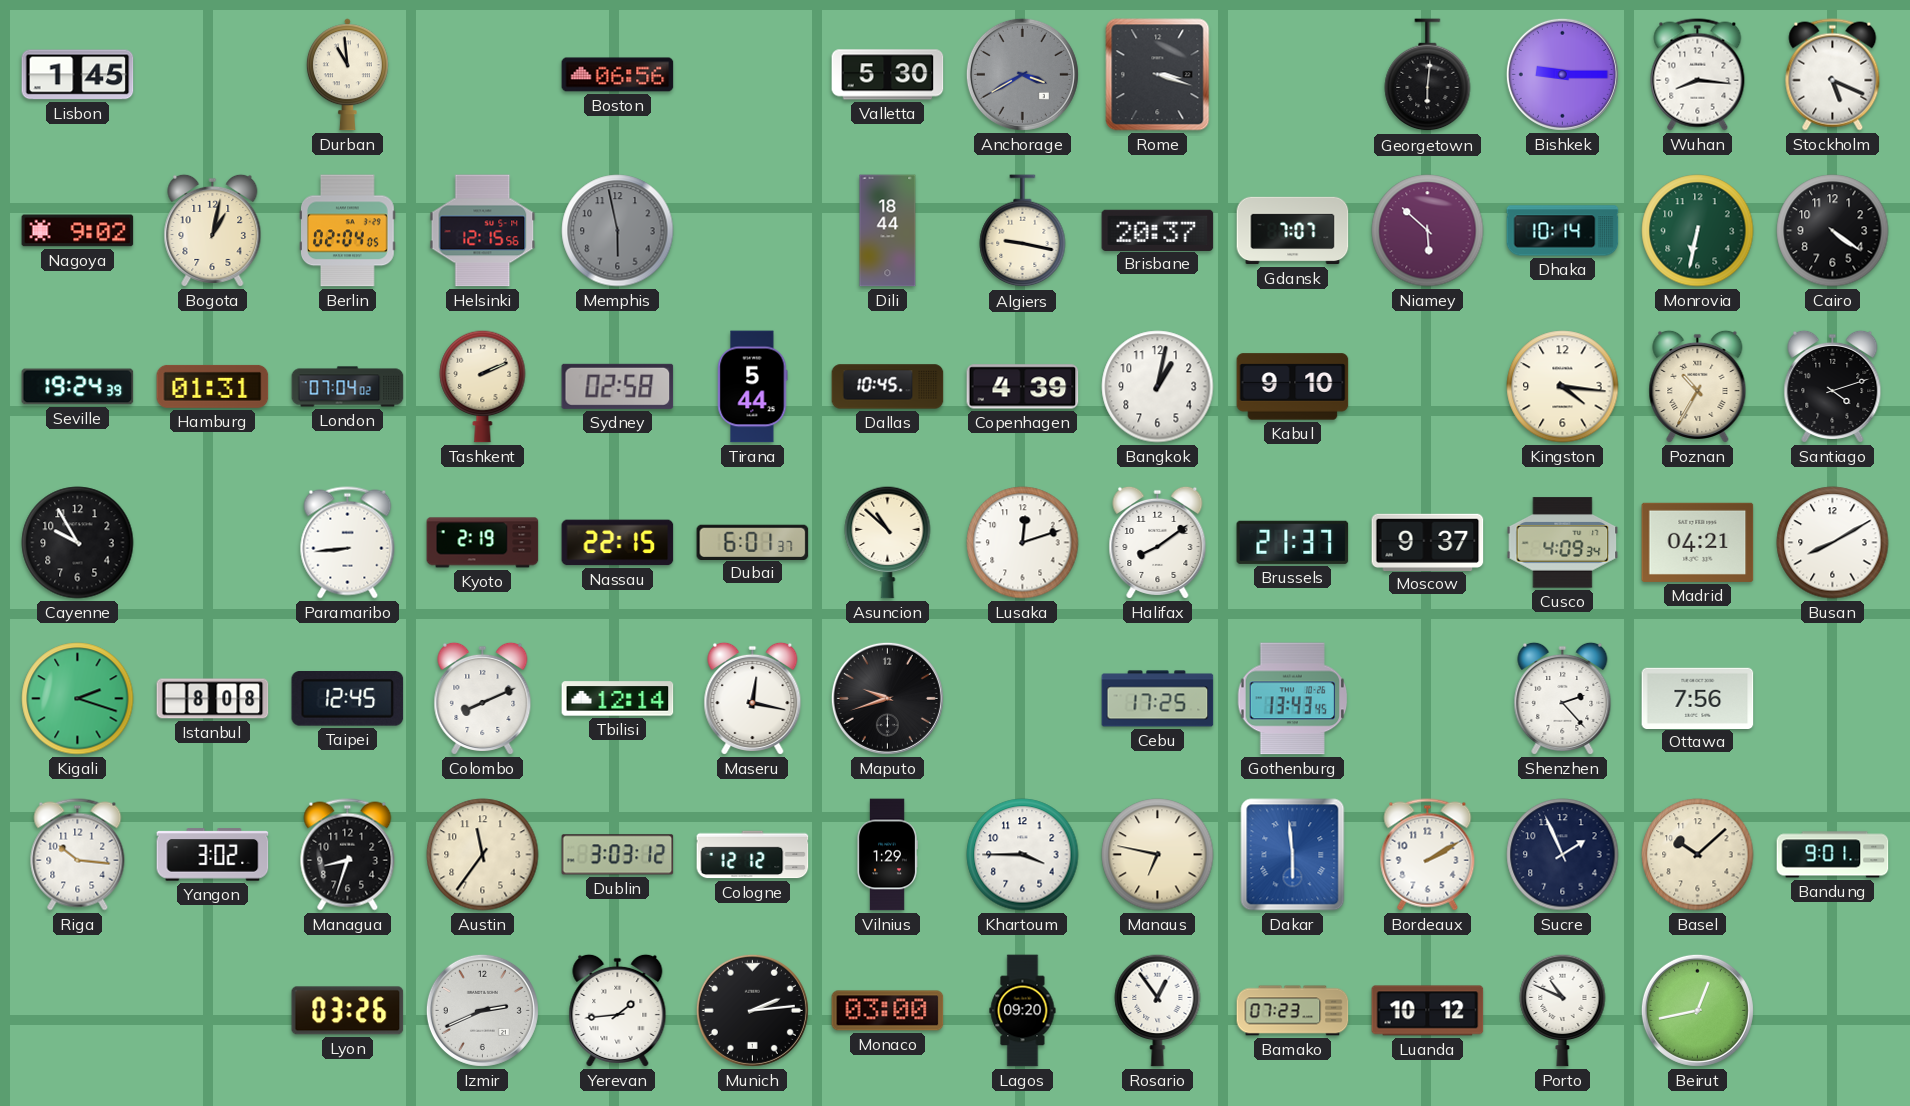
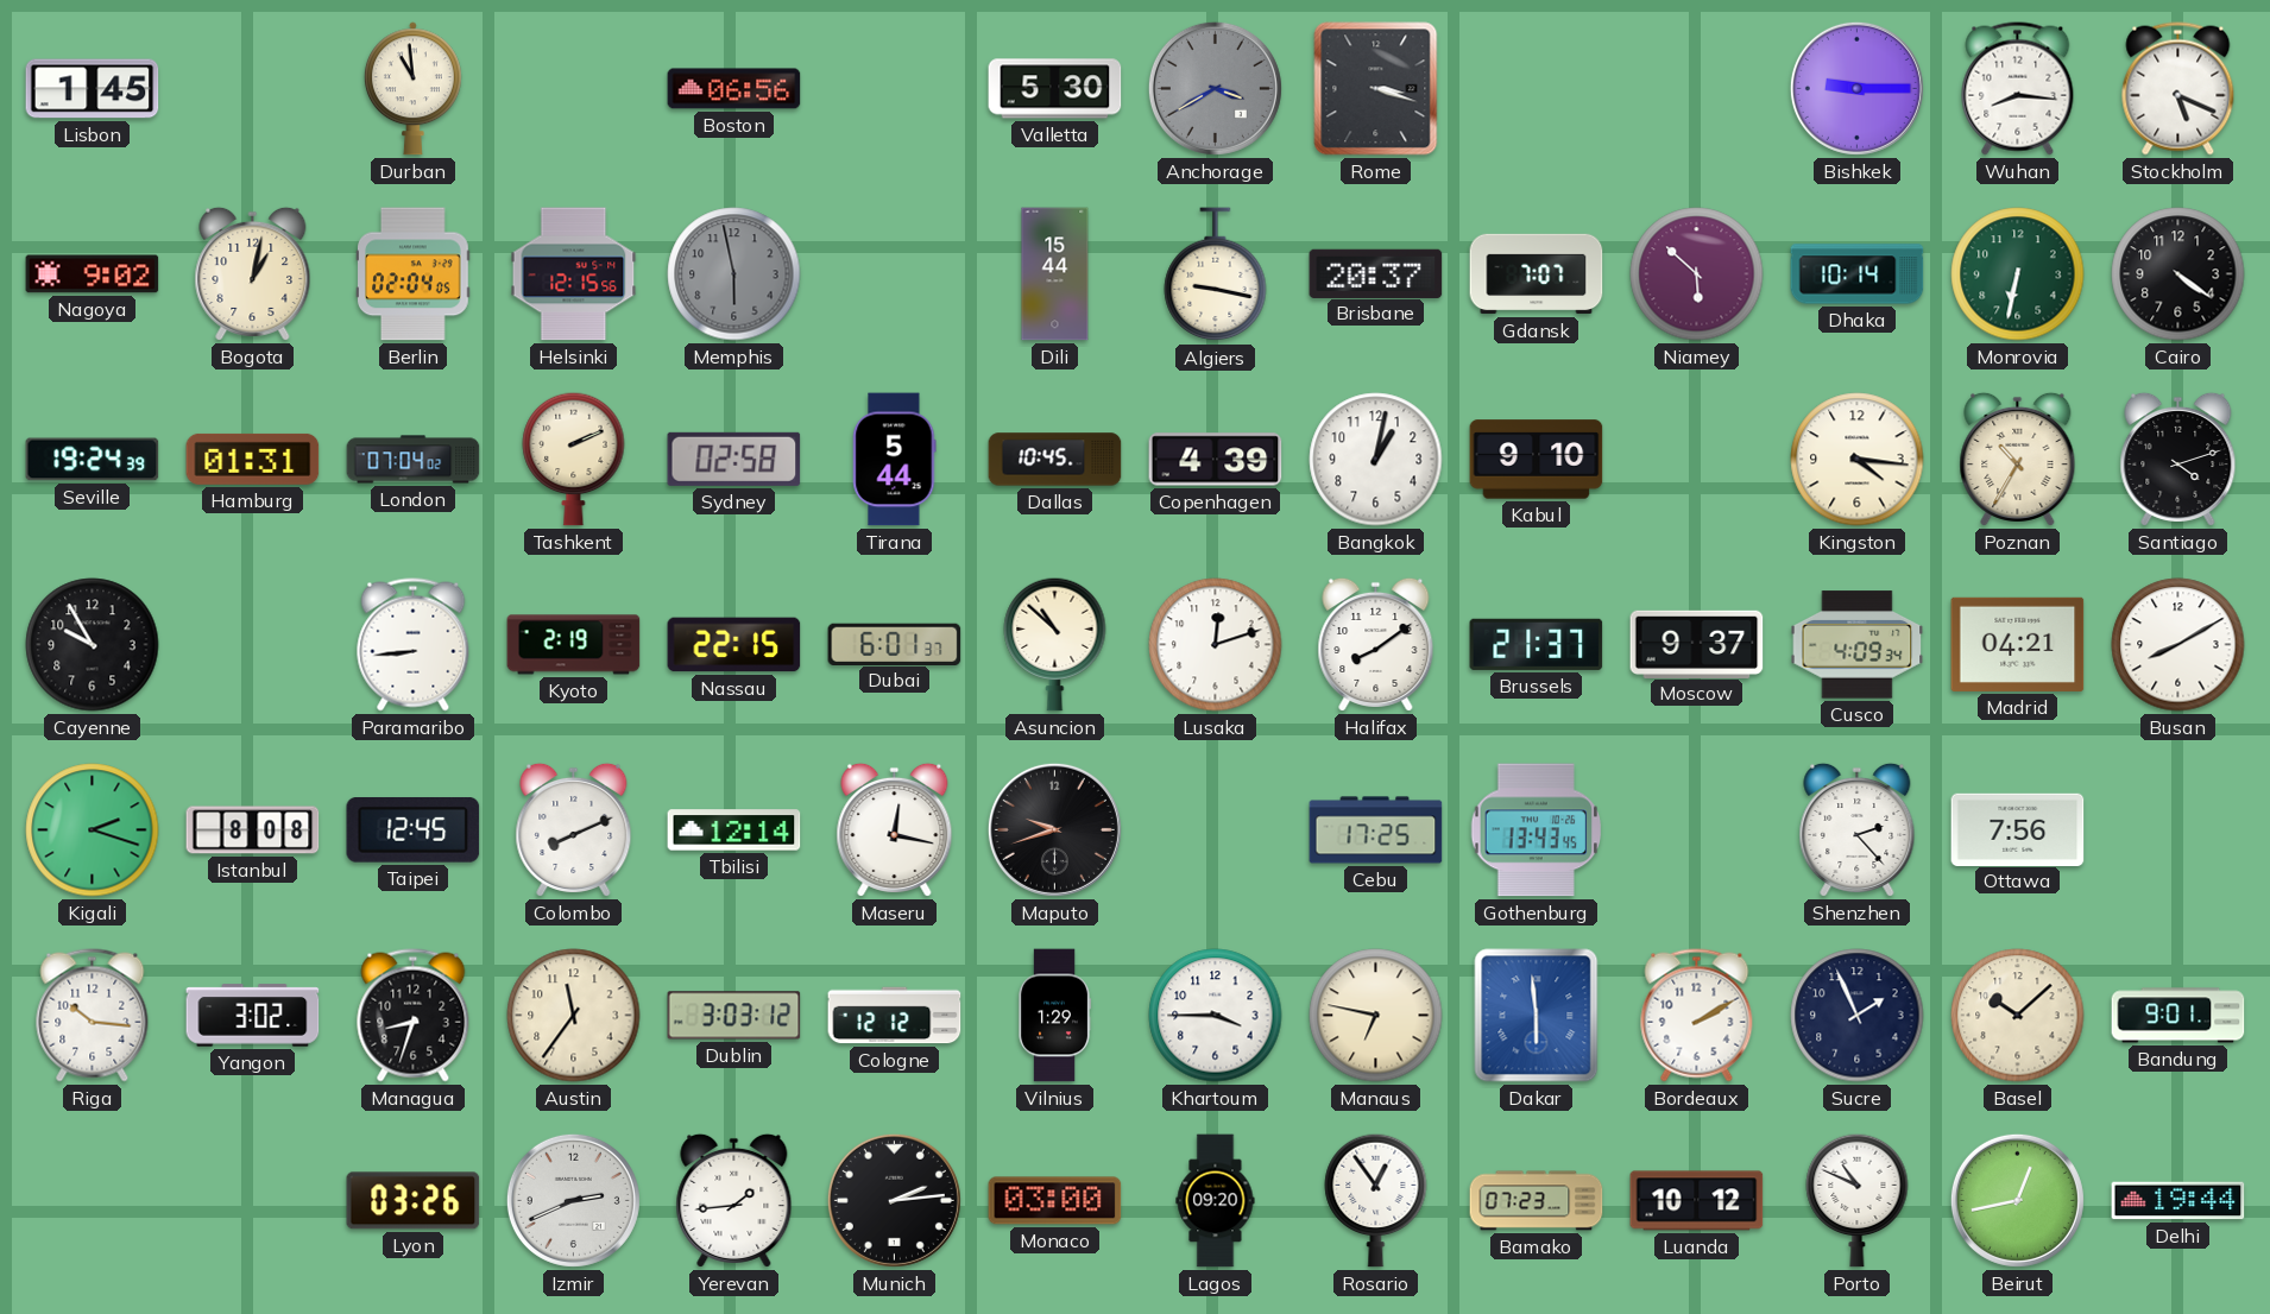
Georgetown: 6:01 -> none (1428, 75)
Dili: 18:44 -> 15:44 (1055, 274)
Delhi: none -> 19:44 (2178, 1201)
